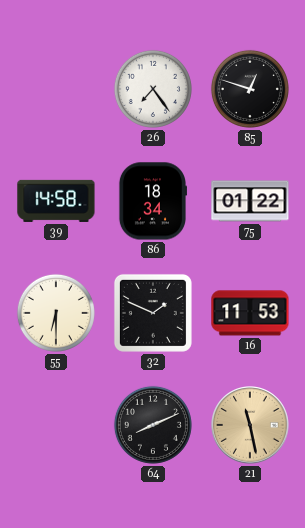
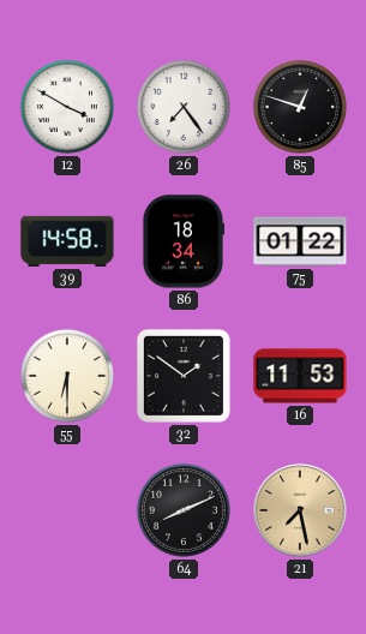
12: none -> 3:50 (67, 107)
32: 1:49 -> 1:51 (184, 376)
21: 11:28 -> 7:28 (301, 512)
